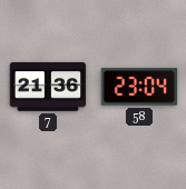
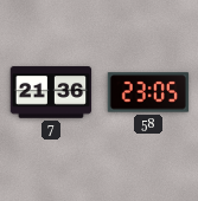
58: 23:04 -> 23:05 (148, 92)
